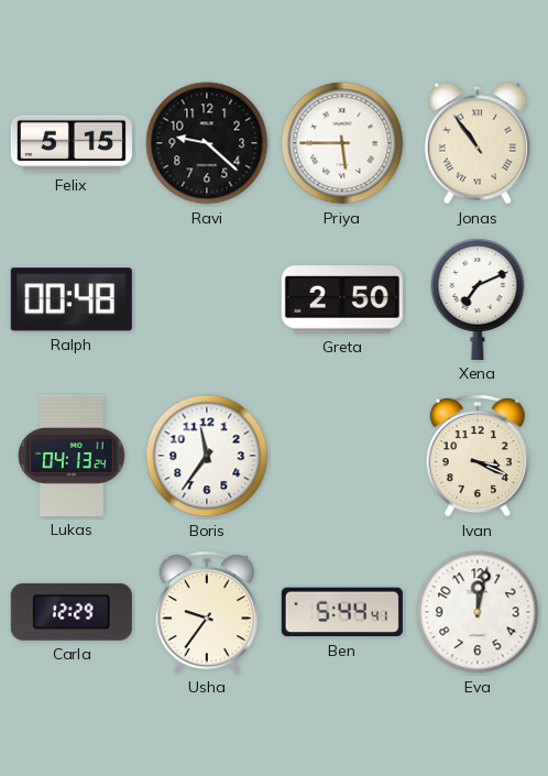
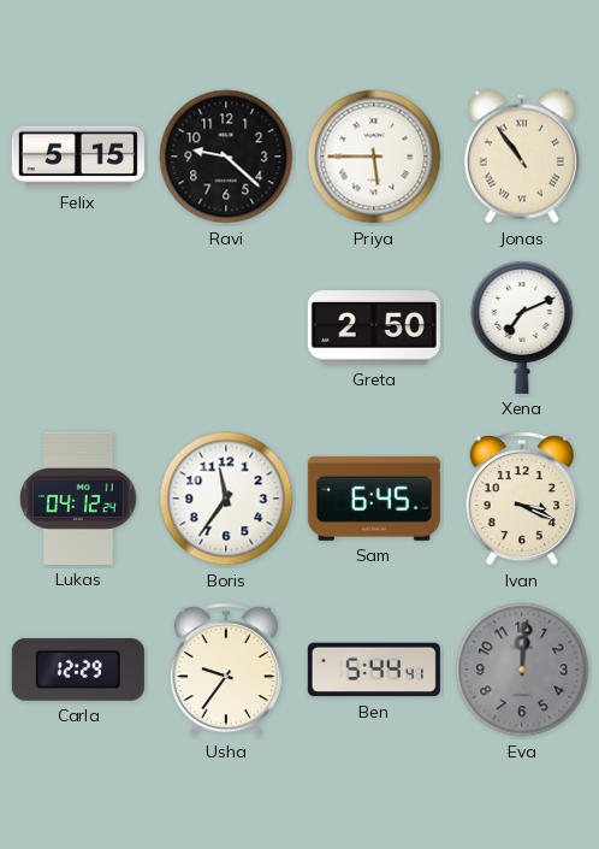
Ralph: 00:48 -> none (72, 299)
Lukas: 04:13 -> 04:12 (78, 499)
Sam: none -> 6:45 (374, 499)
Eva: 12:02 -> 12:01 (522, 670)
Eva dial: white -> grey (522, 670)
